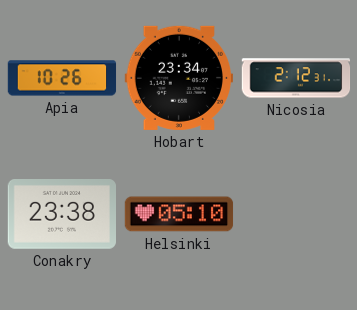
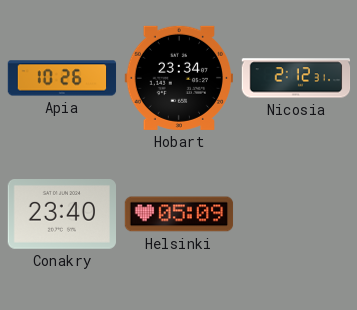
Conakry: 23:38 -> 23:40 (62, 215)
Helsinki: 05:10 -> 05:09 (179, 214)
